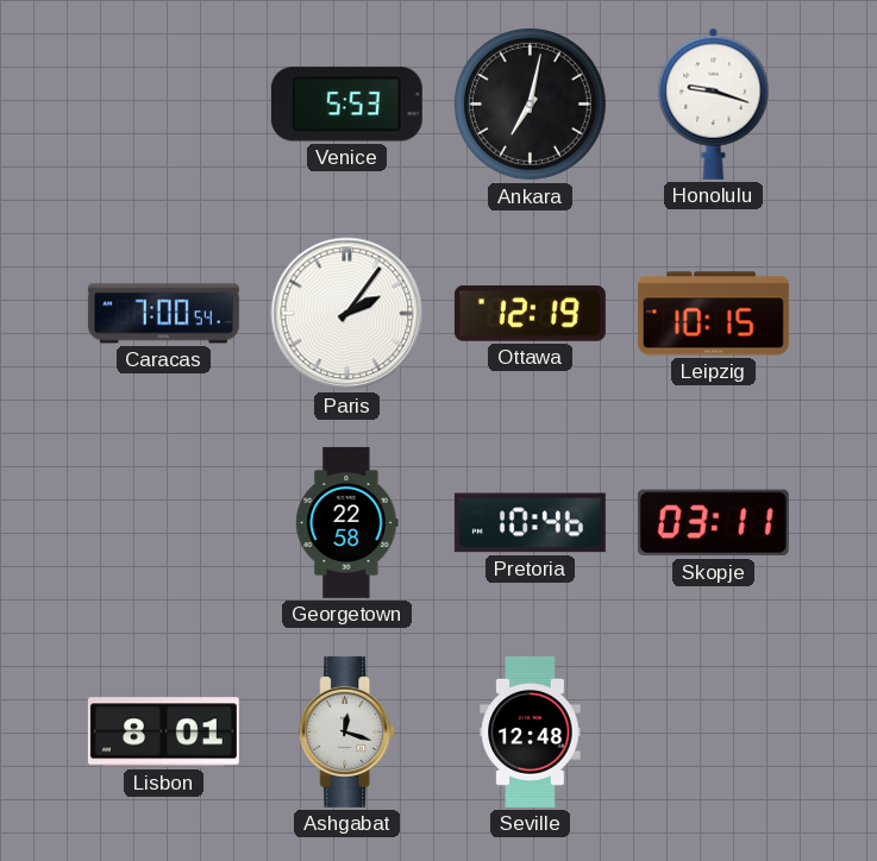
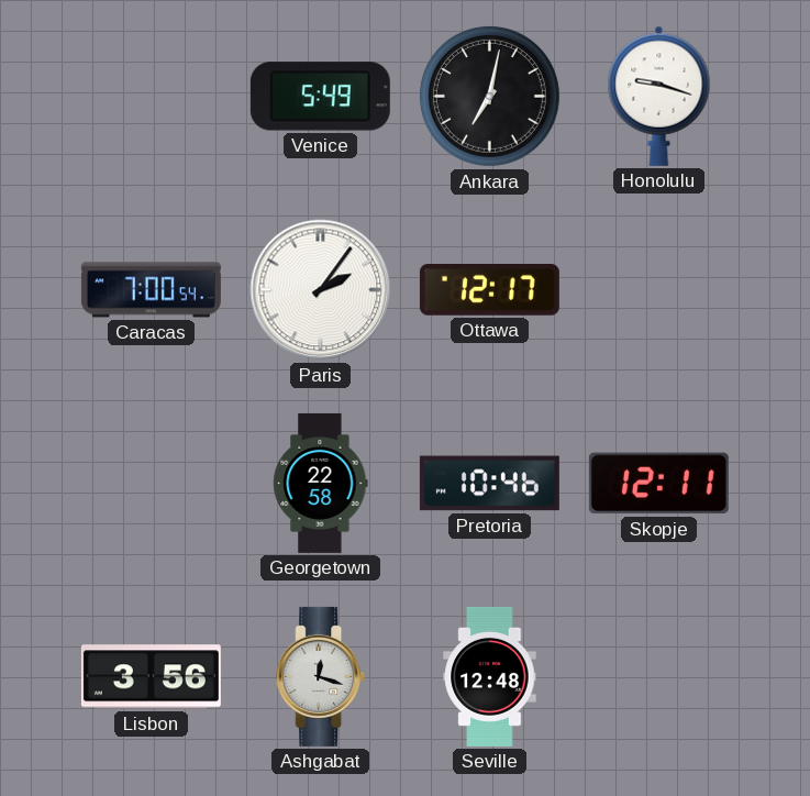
Venice: 5:53 -> 5:49 (320, 97)
Ottawa: 12:19 -> 12:17 (489, 290)
Leipzig: 10:15 -> none (713, 314)
Skopje: 03:11 -> 12:11 (658, 484)
Lisbon: 8:01 -> 3:56 (151, 677)
